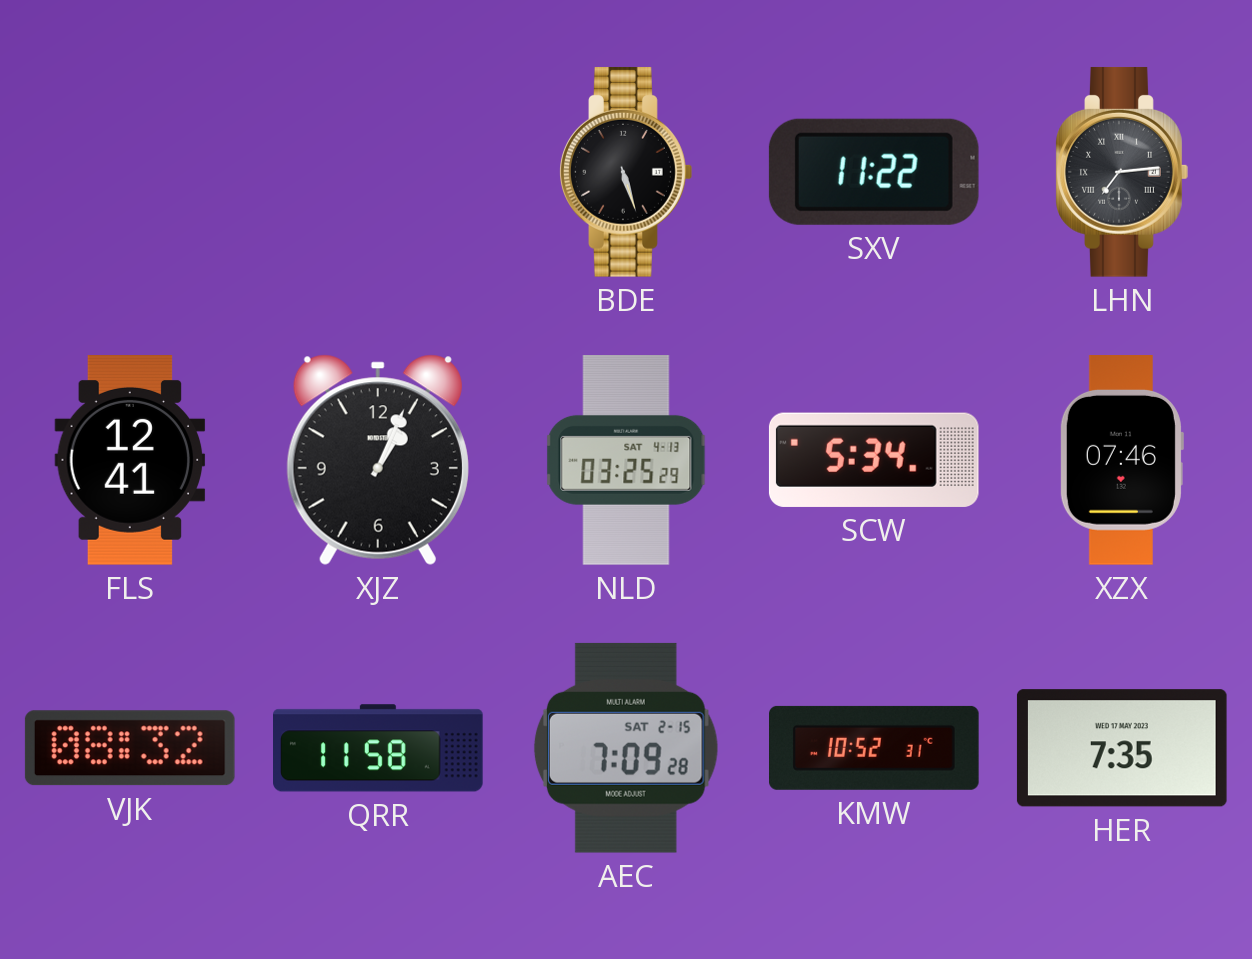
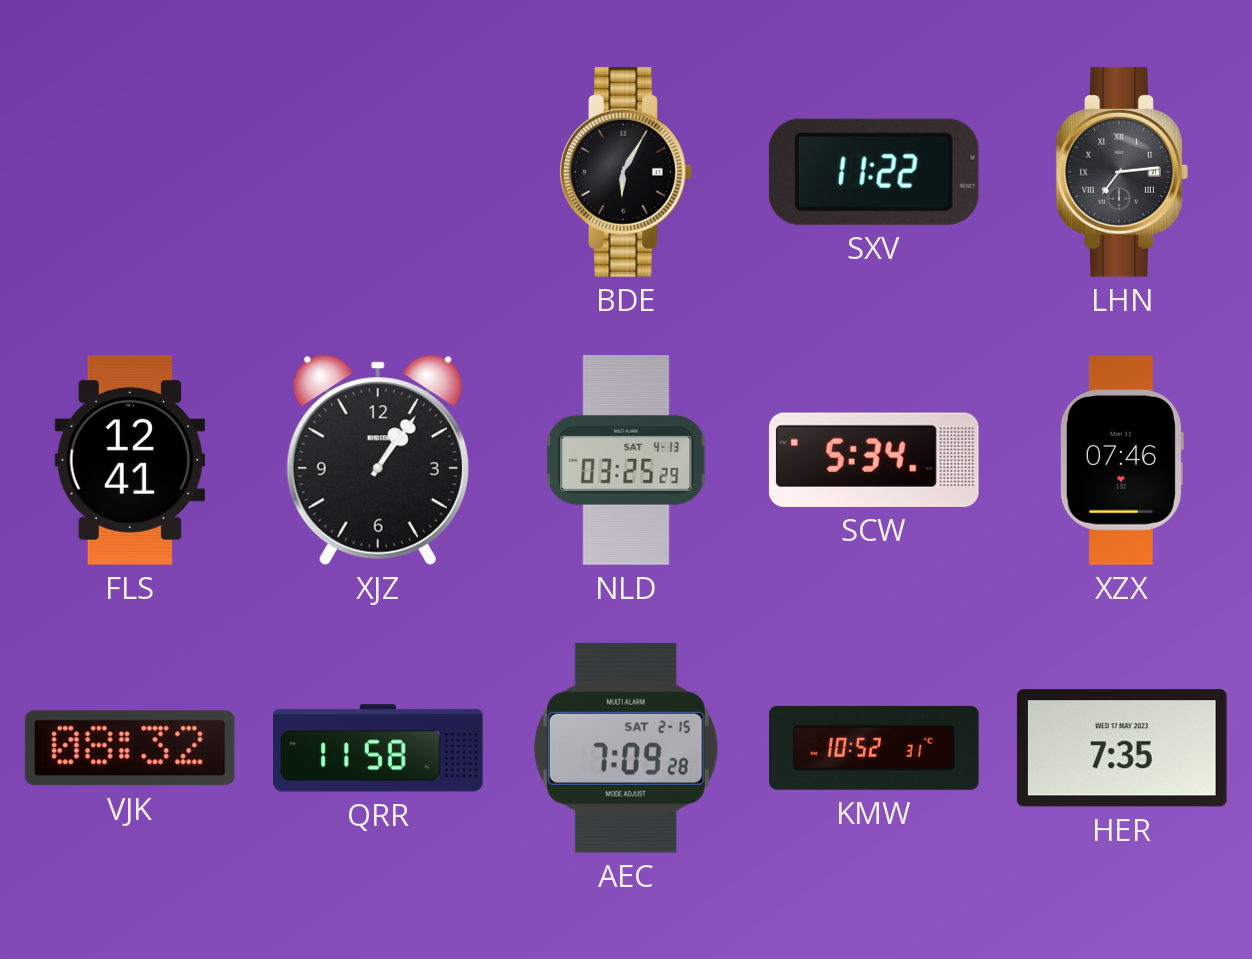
BDE: 5:27 -> 6:05 (626, 172)
XJZ: 1:04 -> 1:06 (378, 460)
